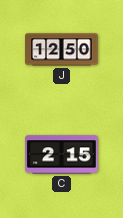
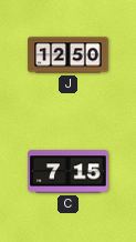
C: 2:15 -> 7:15 (69, 172)
